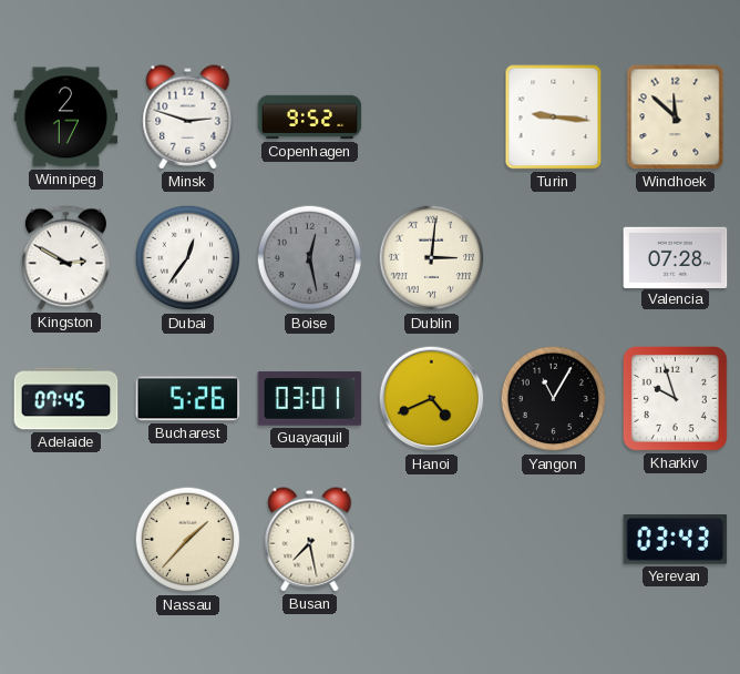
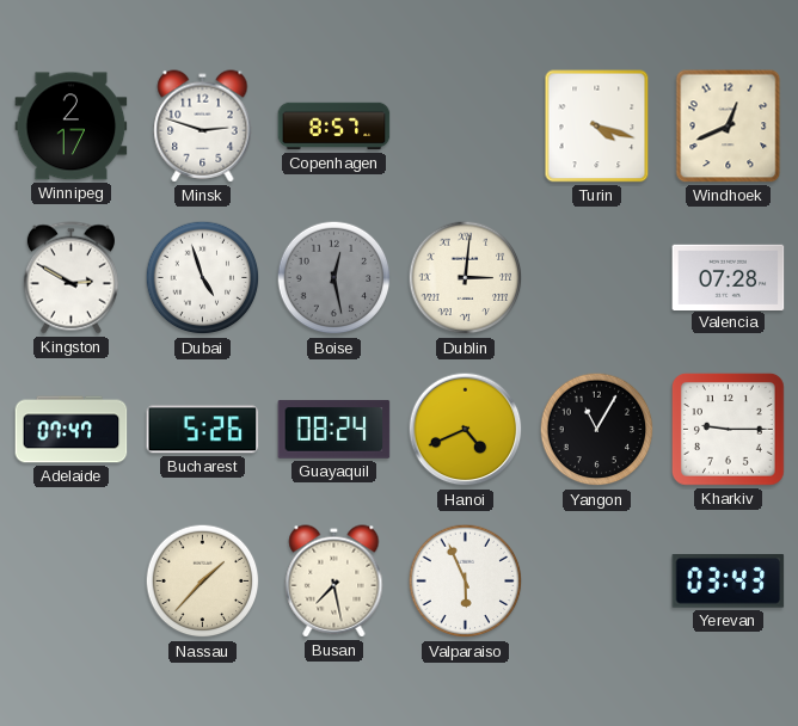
Copenhagen: 9:52 -> 8:57 (334, 127)
Turin: 9:16 -> 4:18 (597, 127)
Windhoek: 11:52 -> 12:41 (729, 127)
Dubai: 12:36 -> 4:57 (203, 278)
Adelaide: 07:45 -> 07:47 (72, 430)
Guayaquil: 03:01 -> 08:24 (334, 430)
Kharkiv: 9:57 -> 9:15 (729, 429)
Valparaiso: none -> 5:56 (466, 582)
